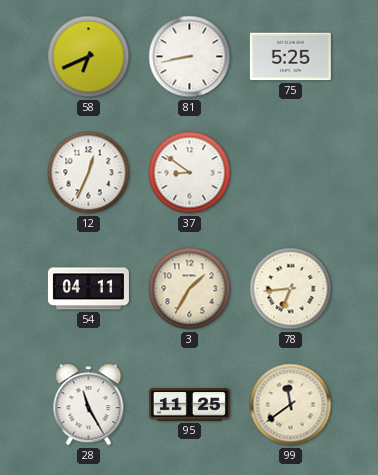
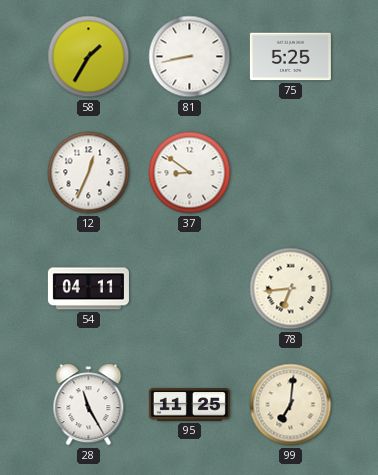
58: 6:41 -> 1:35 (89, 57)
3: 1:35 -> none (190, 289)
99: 11:39 -> 7:01 (291, 405)
